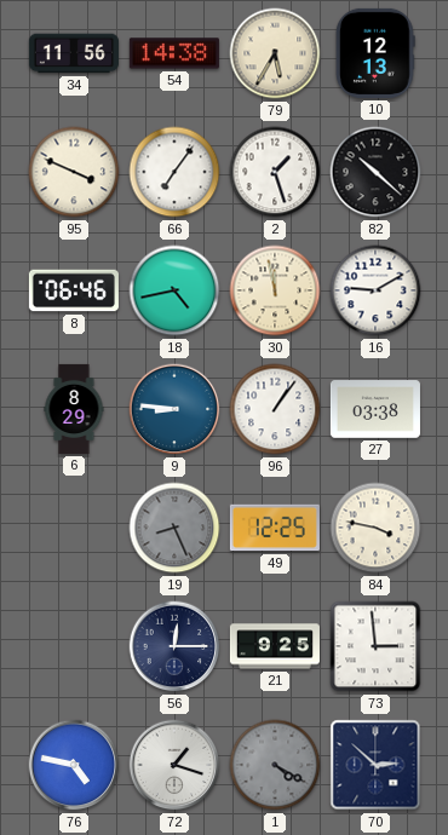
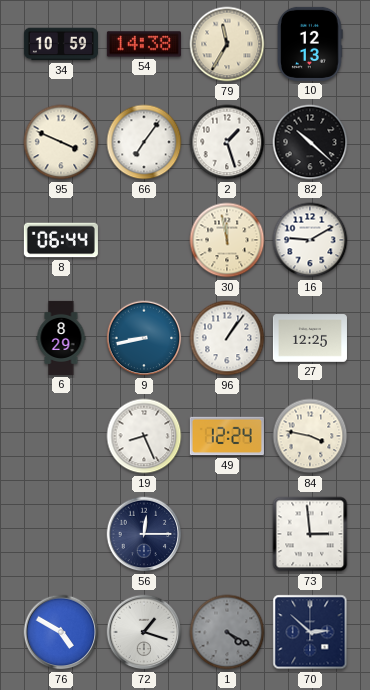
34: 11:56 -> 10:59 (61, 44)
79: 5:35 -> 11:35 (227, 44)
8: 06:46 -> 06:44 (61, 240)
18: 4:43 -> none (174, 290)
9: 8:46 -> 8:43 (144, 338)
27: 03:38 -> 12:25 (310, 338)
19 dial: grey -> white (144, 436)
49: 12:25 -> 12:24 (227, 436)
21: 9:25 -> none (275, 646)
76: 4:47 -> 4:50 (61, 632)
